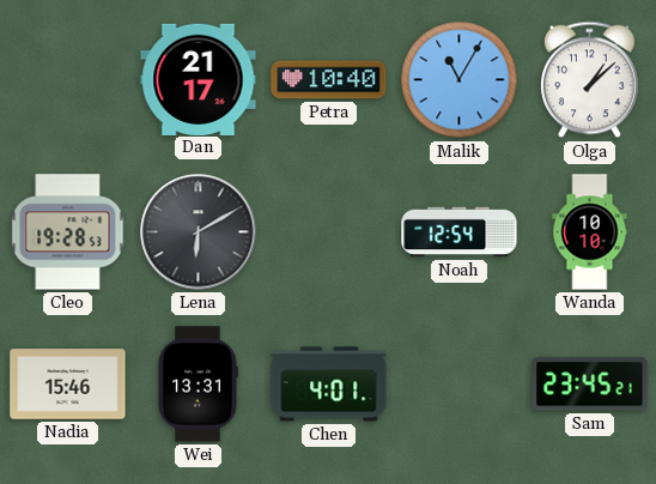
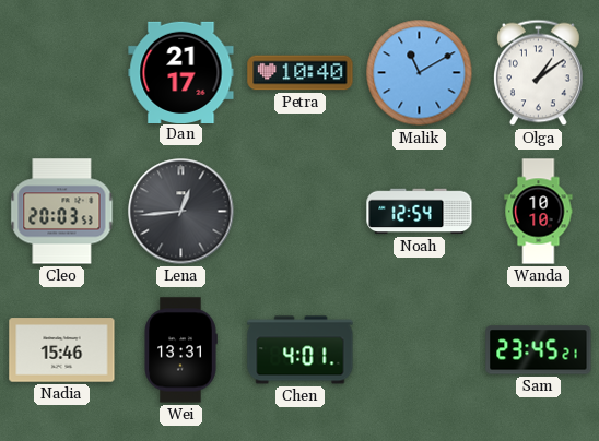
Malik: 11:05 -> 11:10 (420, 73)
Olga: 1:08 -> 1:09 (539, 73)
Cleo: 19:28 -> 20:03 (62, 212)
Lena: 6:10 -> 12:44 (181, 212)
